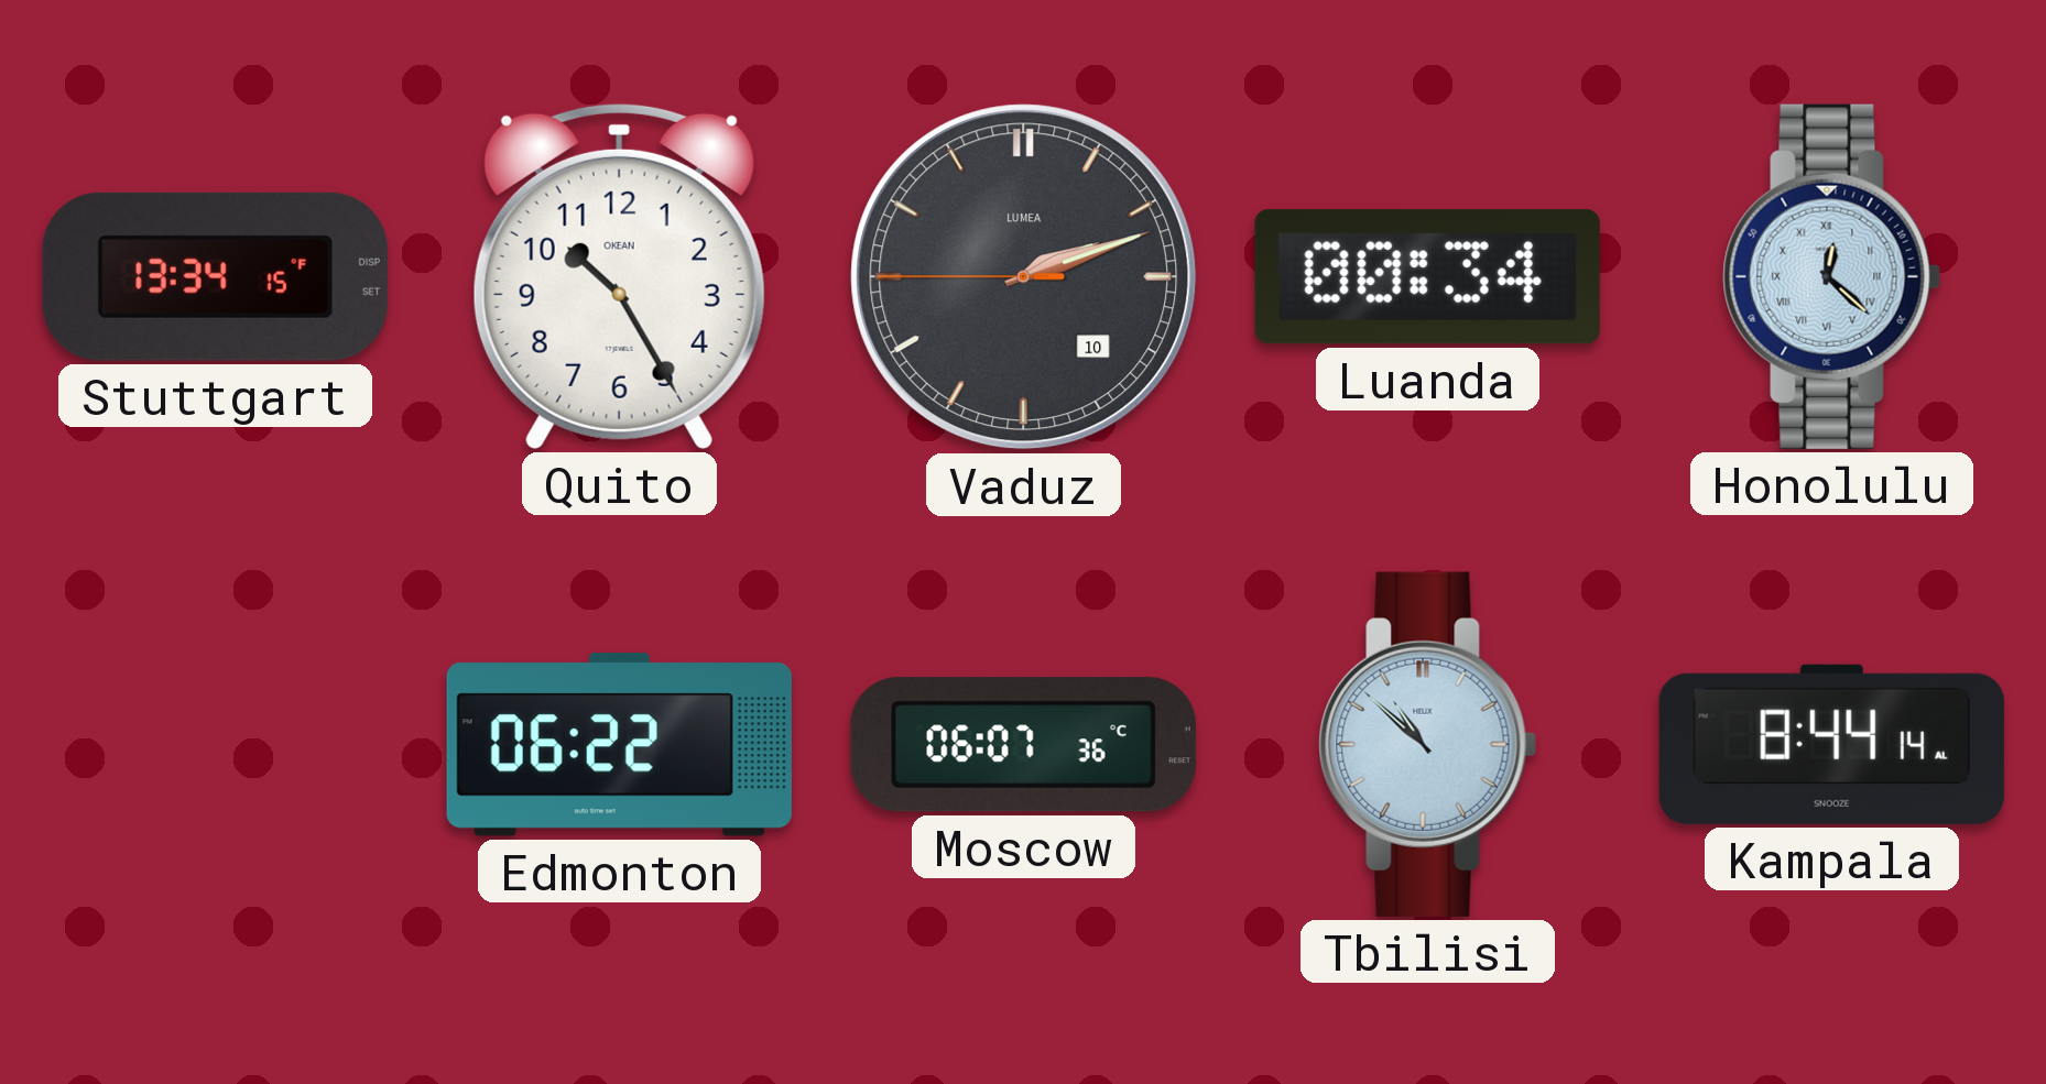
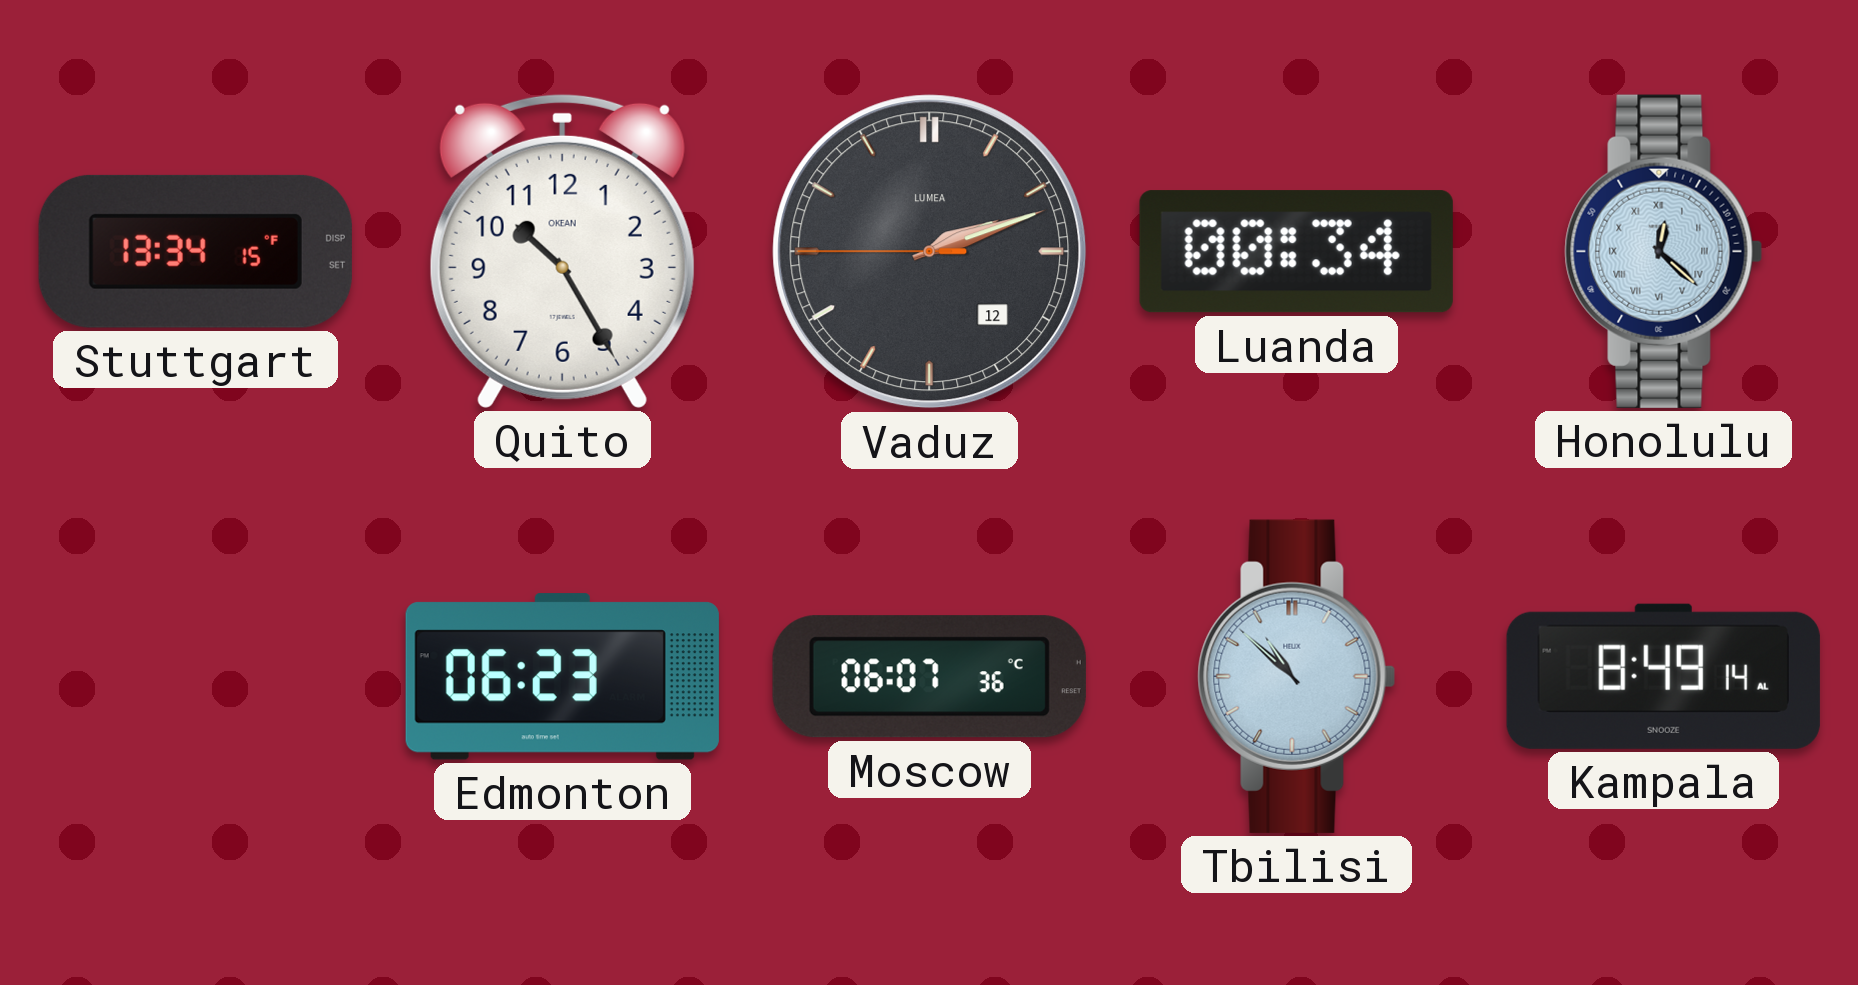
Vaduz date: 10 -> 12 (930, 252)
Edmonton: 06:22 -> 06:23 (562, 677)
Kampala: 8:44 -> 8:49 (1663, 676)
